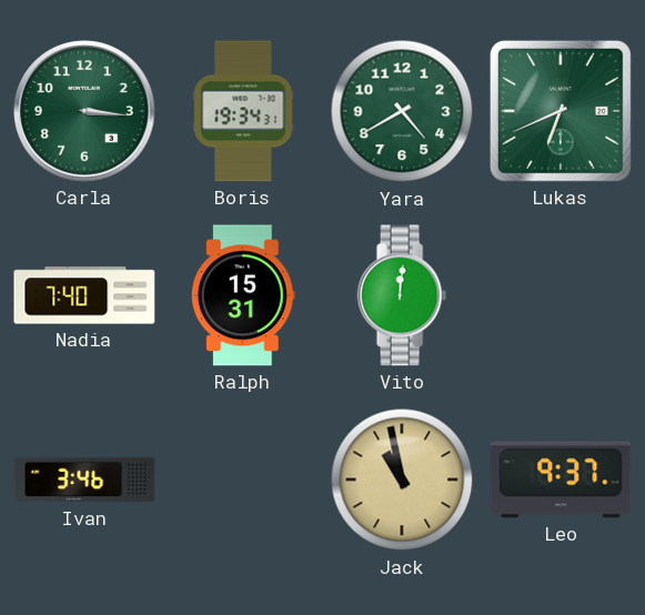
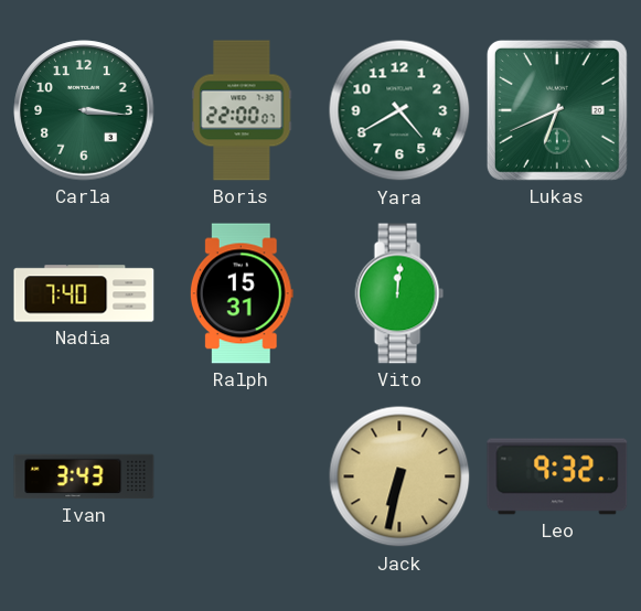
Boris: 19:34 -> 22:00 (242, 110)
Ivan: 3:46 -> 3:43 (84, 476)
Jack: 10:58 -> 6:32 (399, 476)
Leo: 9:37 -> 9:32 (557, 476)
